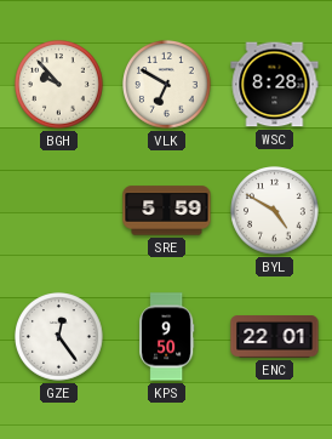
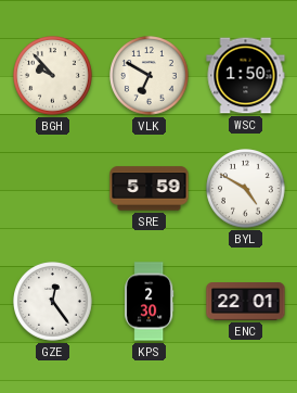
WSC: 8:28 -> 1:50 (246, 76)
KPS: 9:50 -> 2:30 (150, 302)
